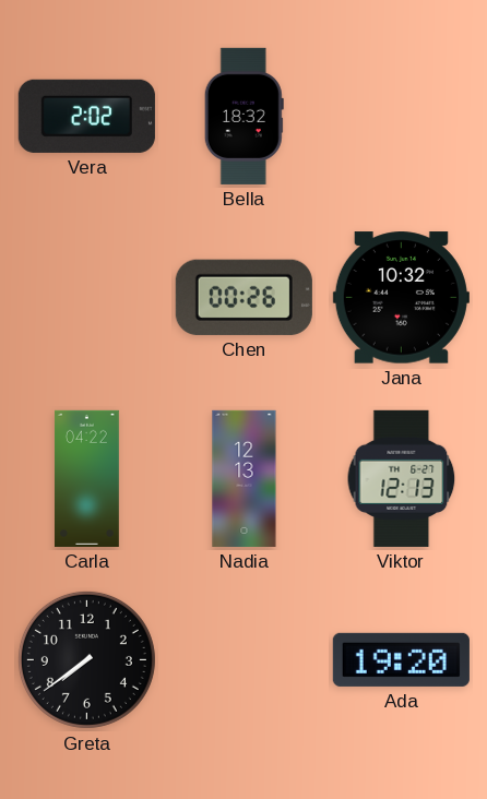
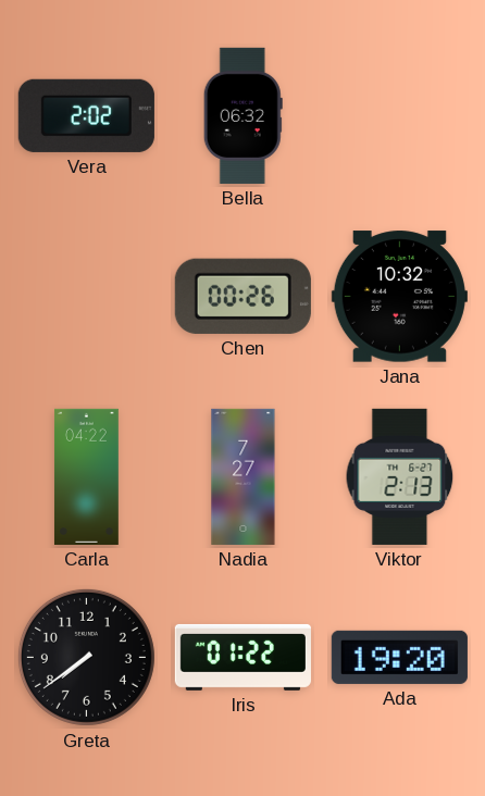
Bella: 18:32 -> 06:32 (242, 115)
Nadia: 12:13 -> 7:27 (244, 476)
Viktor: 12:13 -> 2:13 (400, 476)
Iris: none -> 01:22 (242, 657)
